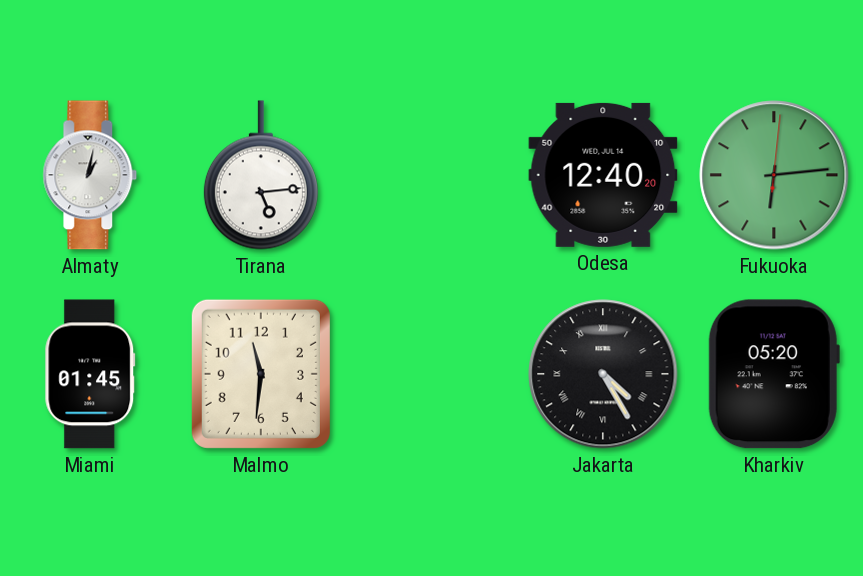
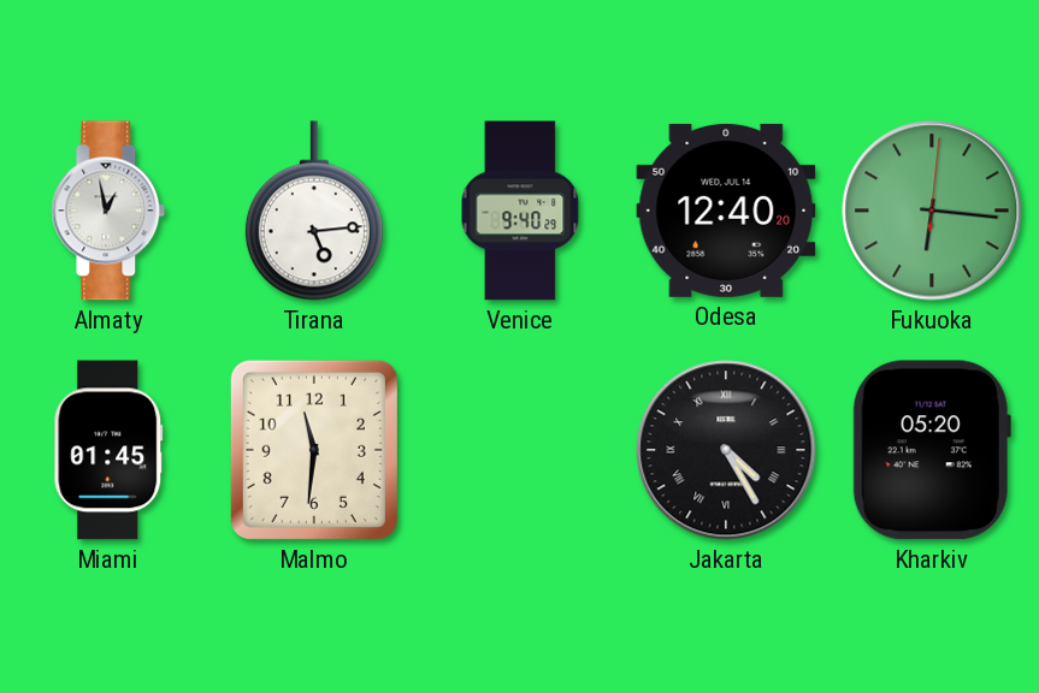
Almaty: 1:02 -> 12:58 (108, 211)
Venice: none -> 9:40 (520, 211)
Fukuoka: 6:14 -> 6:16 (932, 211)
